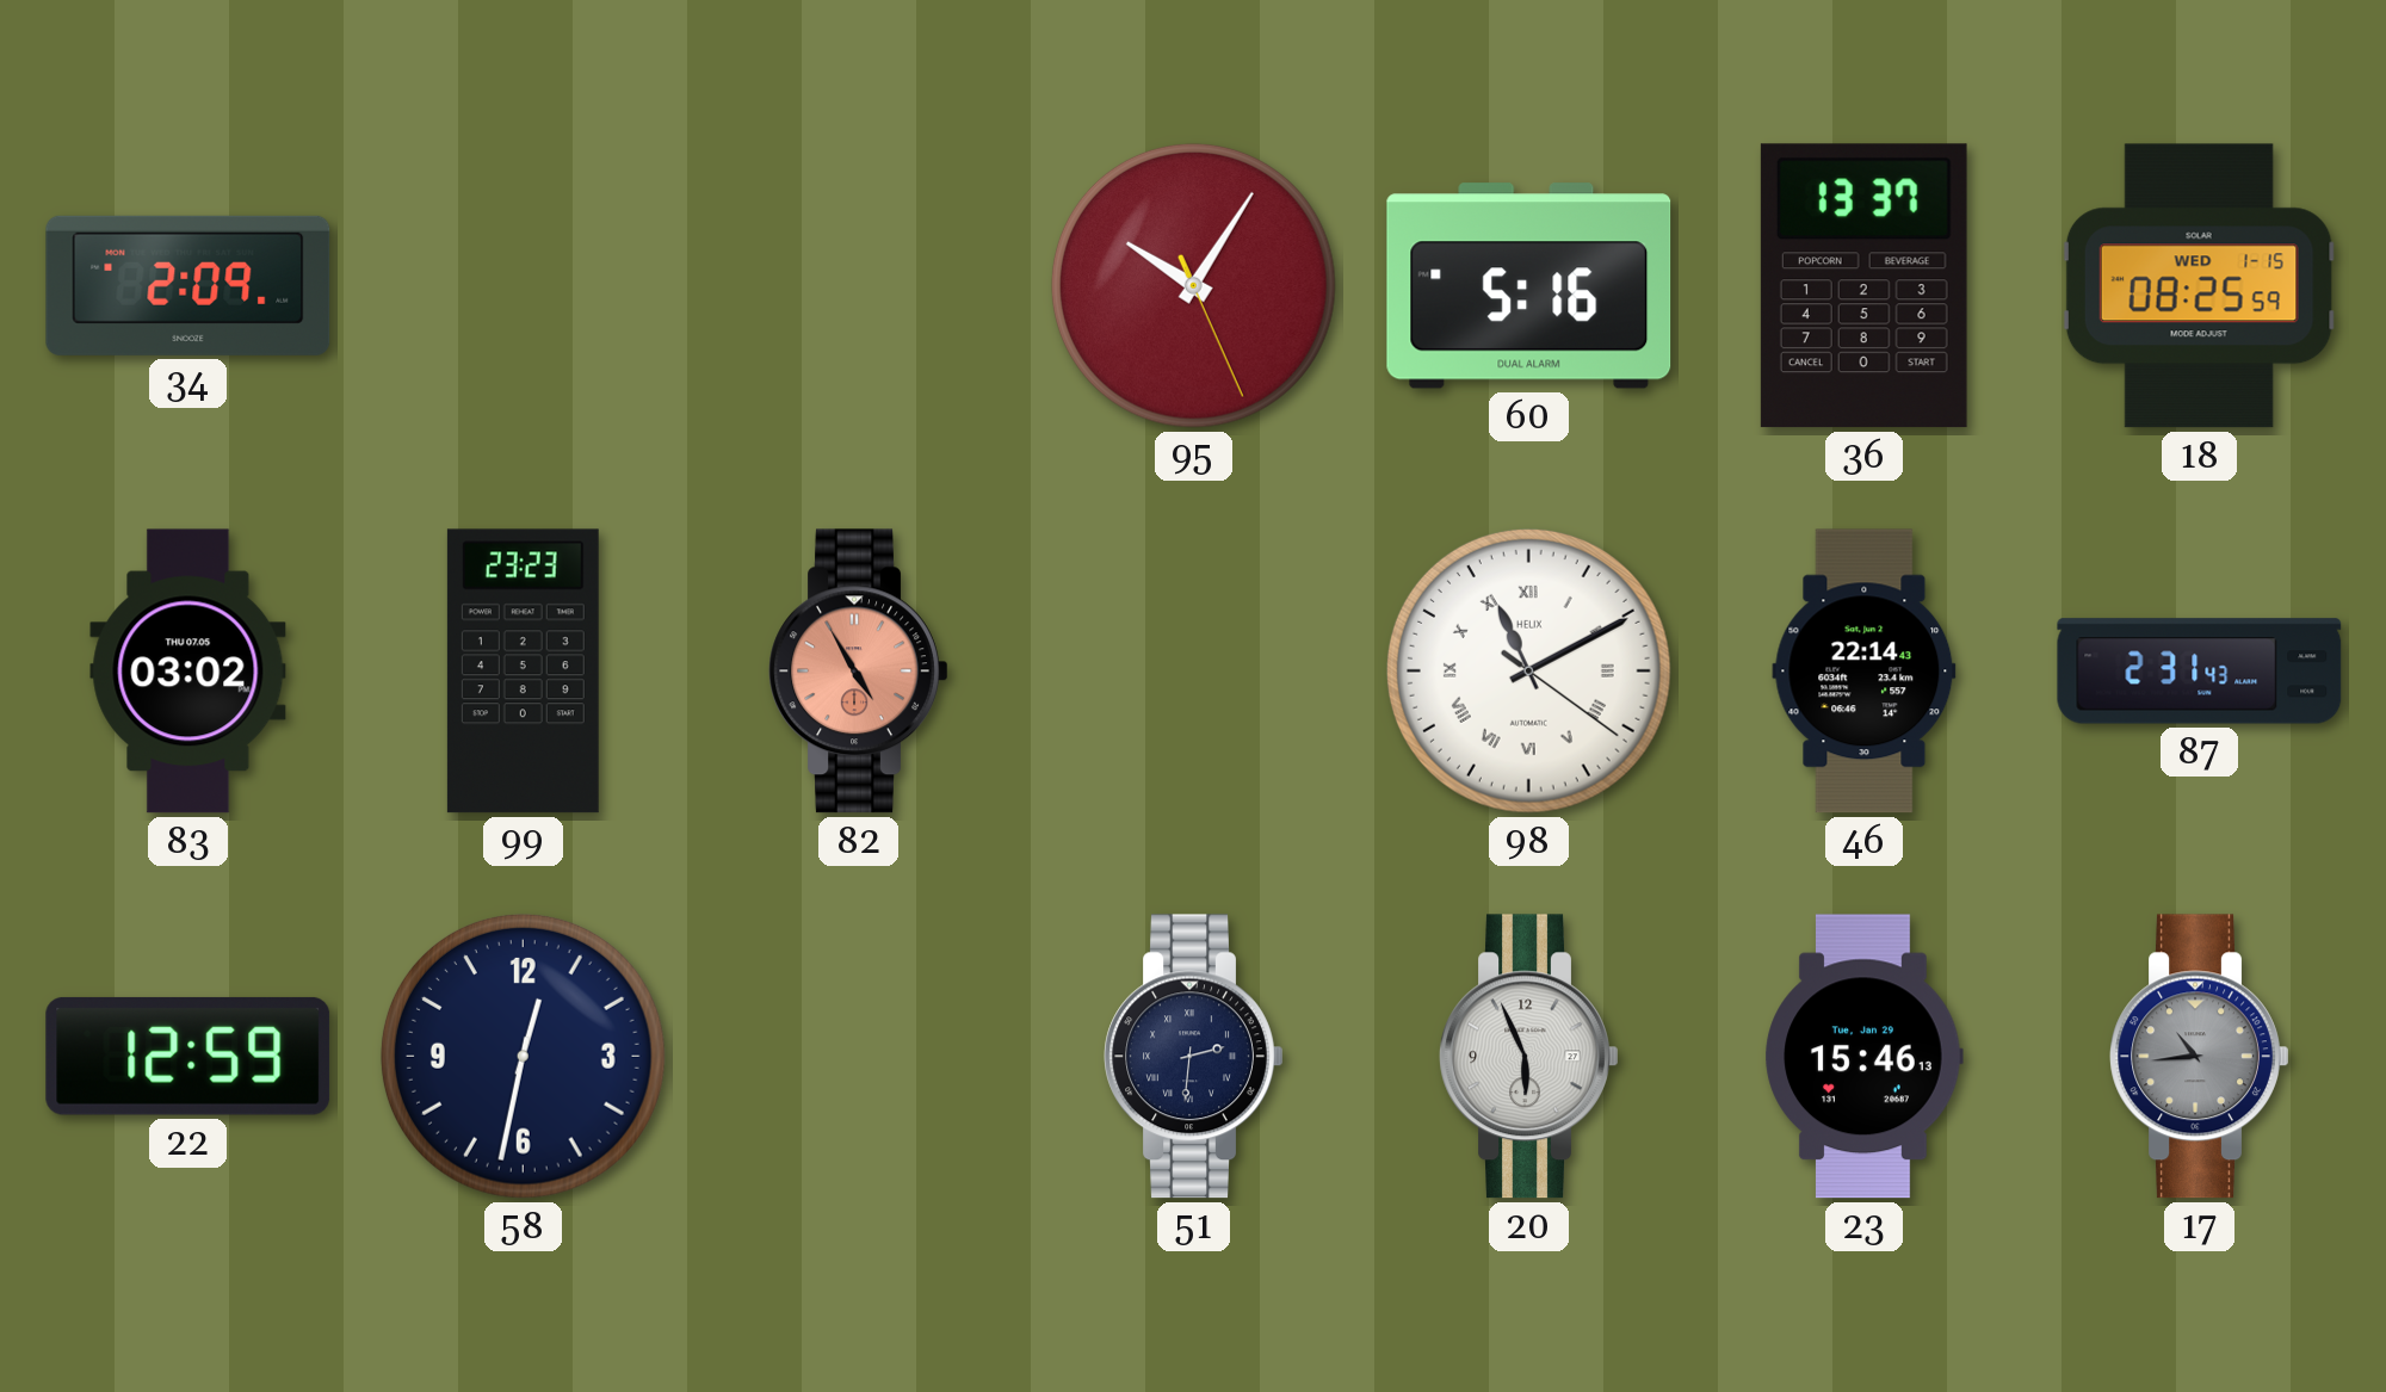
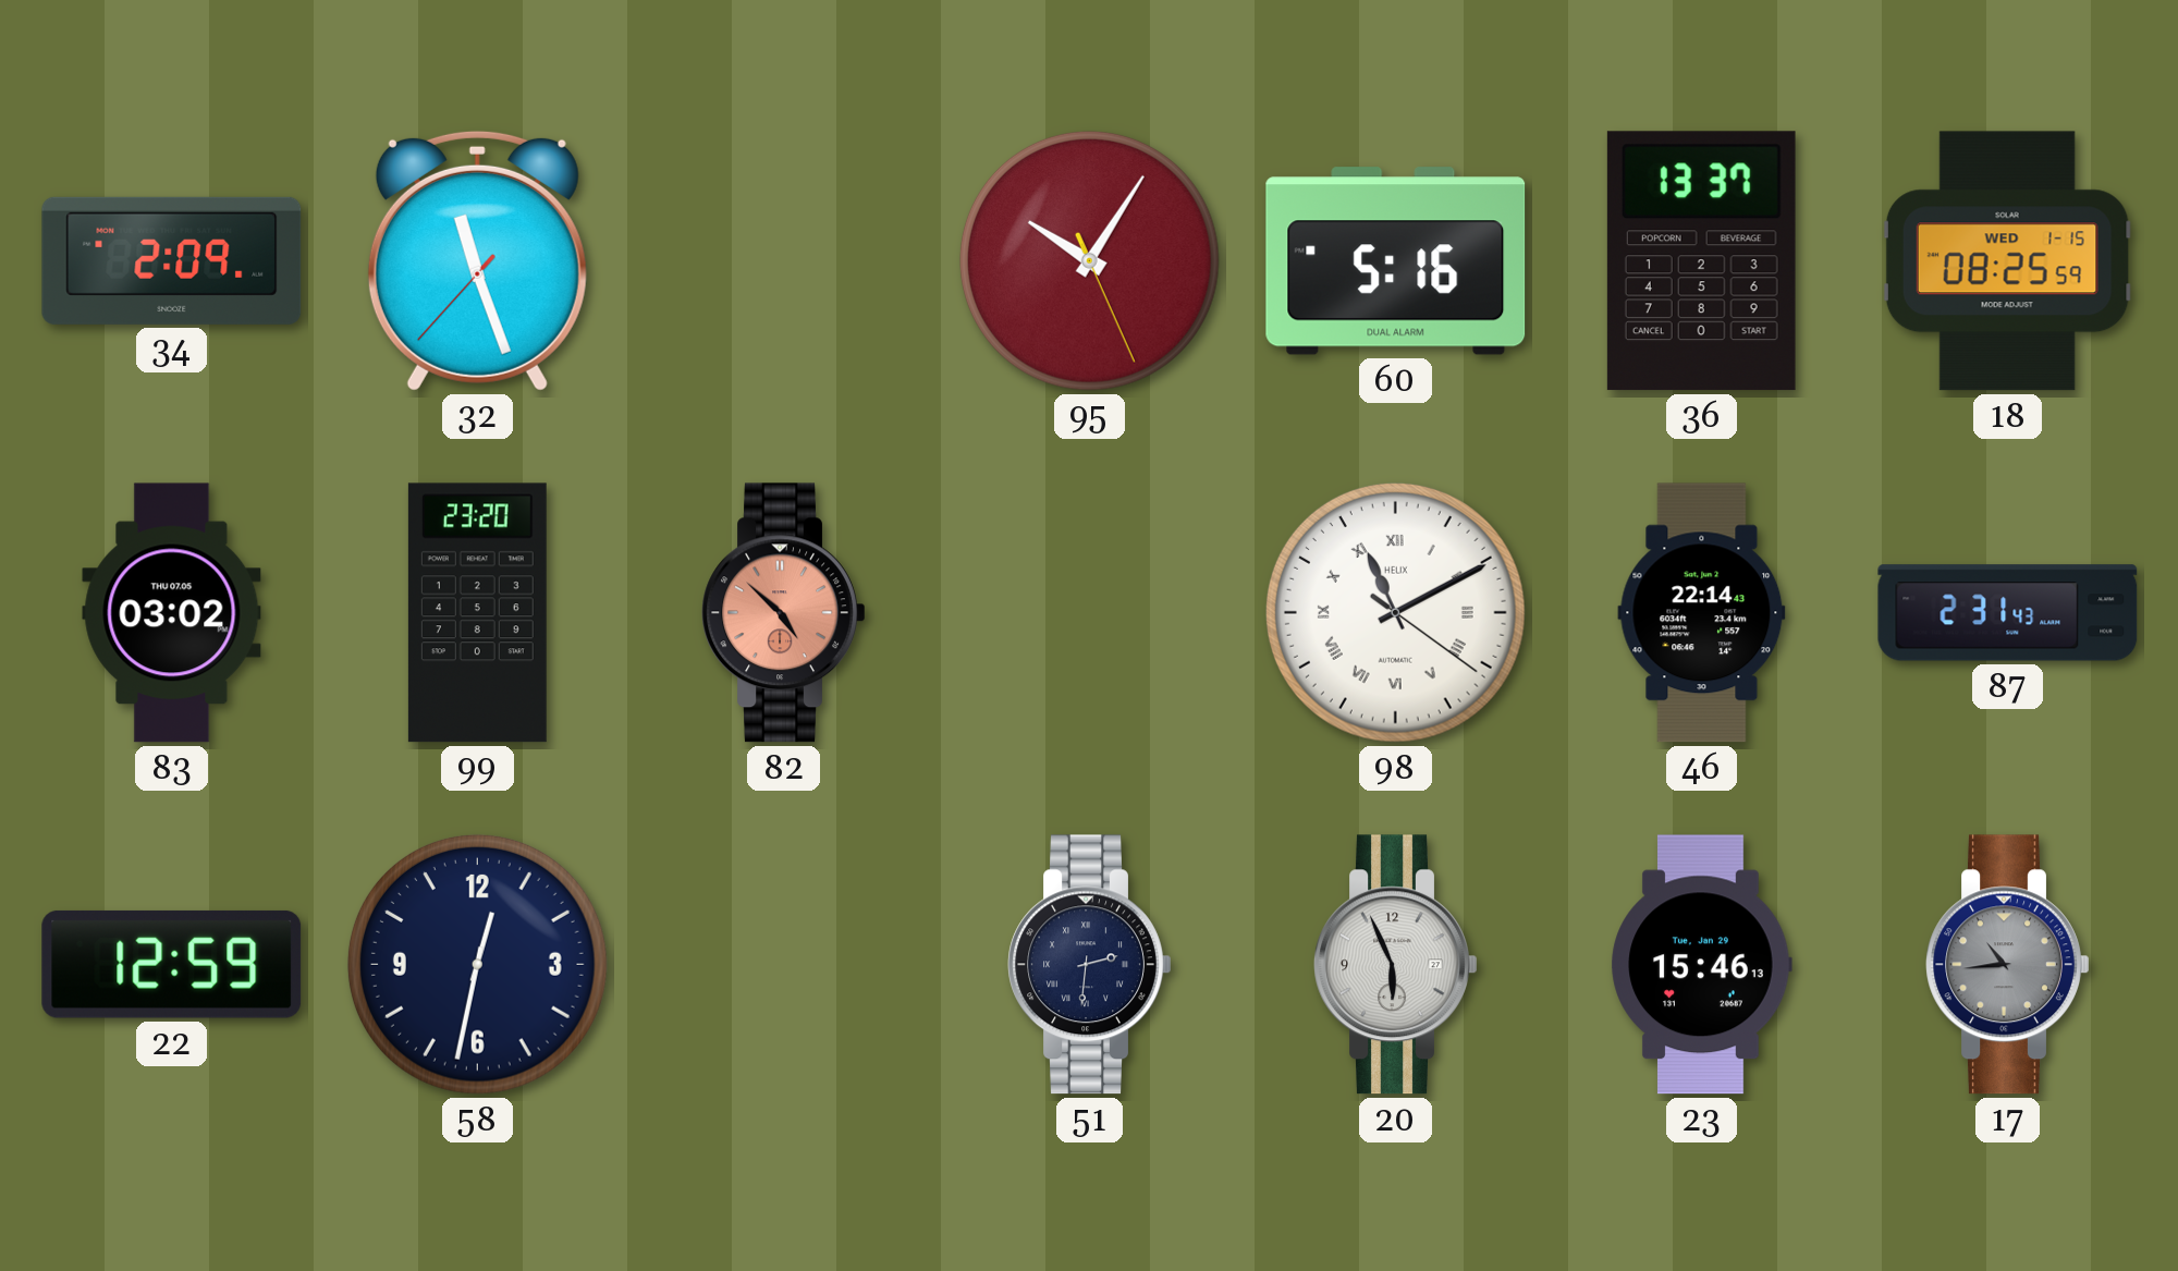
32: none -> 11:26 (477, 260)
99: 23:23 -> 23:20 (477, 613)
82: 4:55 -> 4:52 (784, 613)
